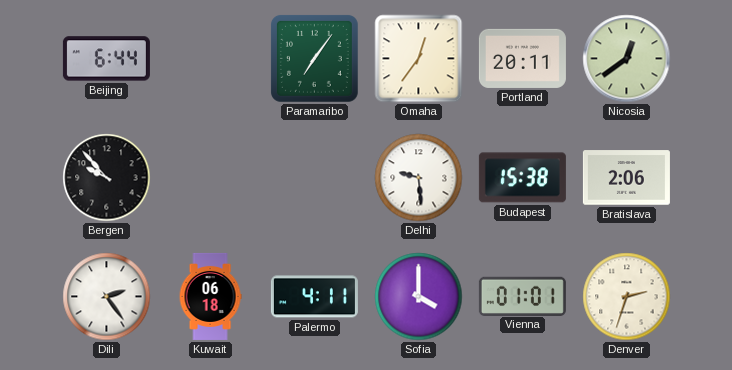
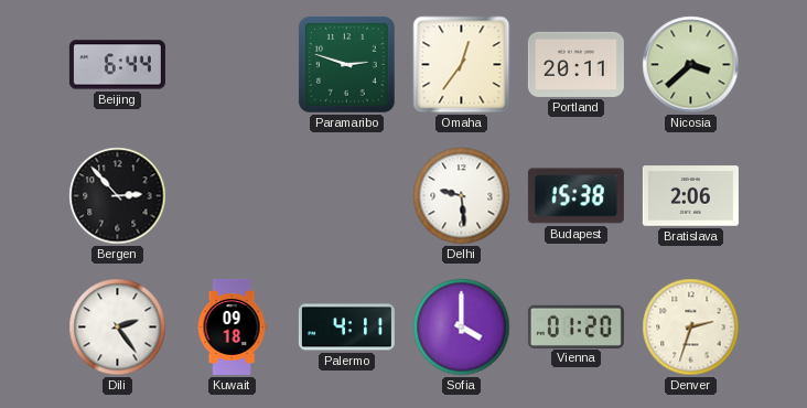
Paramaribo: 7:06 -> 2:48 (346, 64)
Nicosia: 12:39 -> 3:38 (691, 65)
Bergen: 9:53 -> 2:53 (118, 196)
Kuwait: 06:18 -> 09:18 (232, 326)
Vienna: 01:01 -> 01:20 (575, 326)
